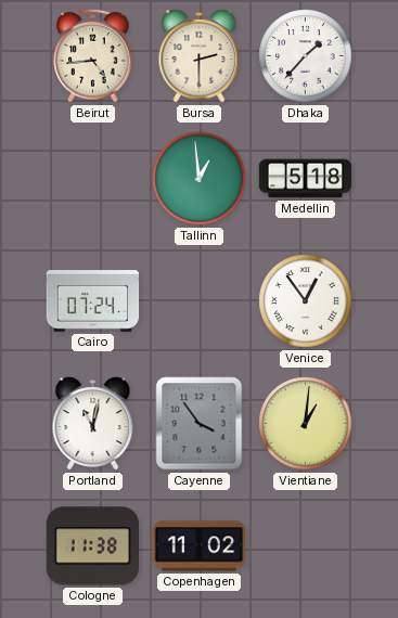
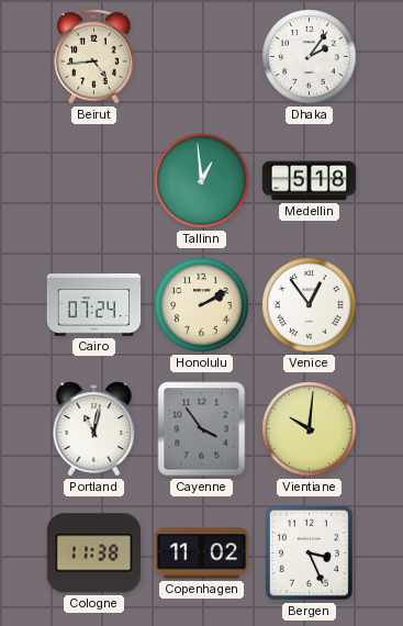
Bursa: 2:30 -> none (200, 56)
Dhaka: 1:37 -> 2:06 (310, 57)
Honolulu: none -> 2:10 (202, 305)
Vientiane: 1:01 -> 10:01 (310, 429)
Bergen: none -> 3:26 (309, 552)
